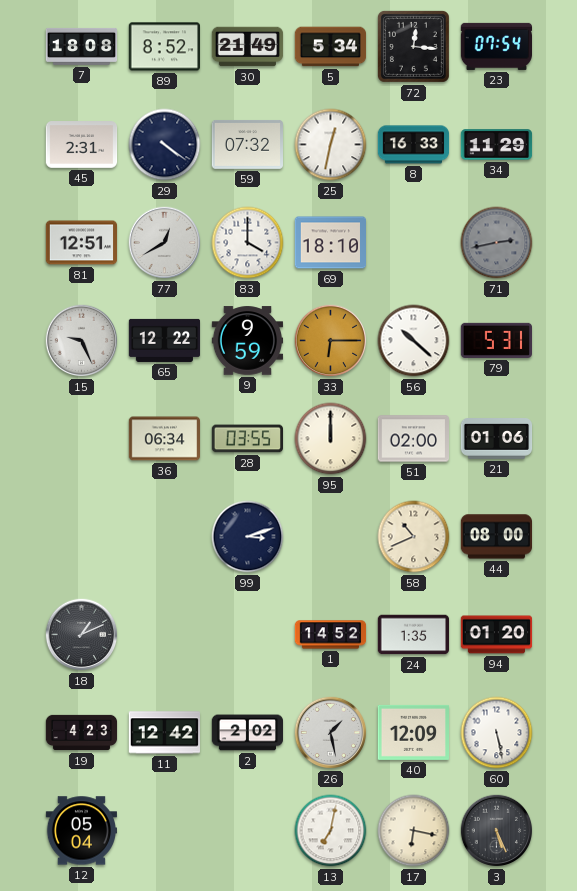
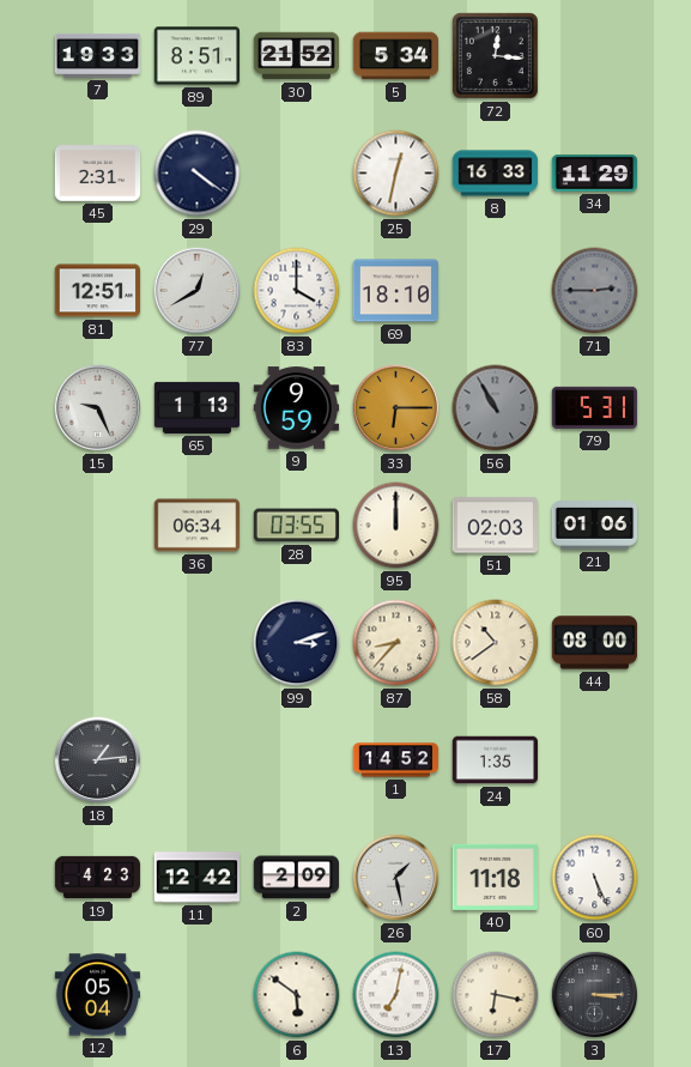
7: 18:08 -> 19:33 (98, 55)
89: 8:52 -> 8:51 (196, 56)
30: 21:49 -> 21:52 (297, 56)
23: 07:54 -> none (496, 46)
59: 07:32 -> none (247, 144)
71: 2:43 -> 2:45 (595, 291)
65: 12:22 -> 1:13 (198, 407)
56: 10:22 -> 10:55 (496, 408)
56 dial: white -> grey (496, 408)
51: 02:00 -> 02:03 (495, 526)
87: none -> 8:37 (396, 643)
58: 10:41 -> 10:39 (496, 643)
18: 1:11 -> 1:14 (98, 760)
94: 01:20 -> none (497, 635)
2: 2:02 -> 2:09 (297, 878)
40: 12:09 -> 11:18 (495, 877)
60: 5:28 -> 5:26 (595, 878)
6: none -> 5:51 (297, 995)
3: 5:26 -> 3:15 (595, 995)
